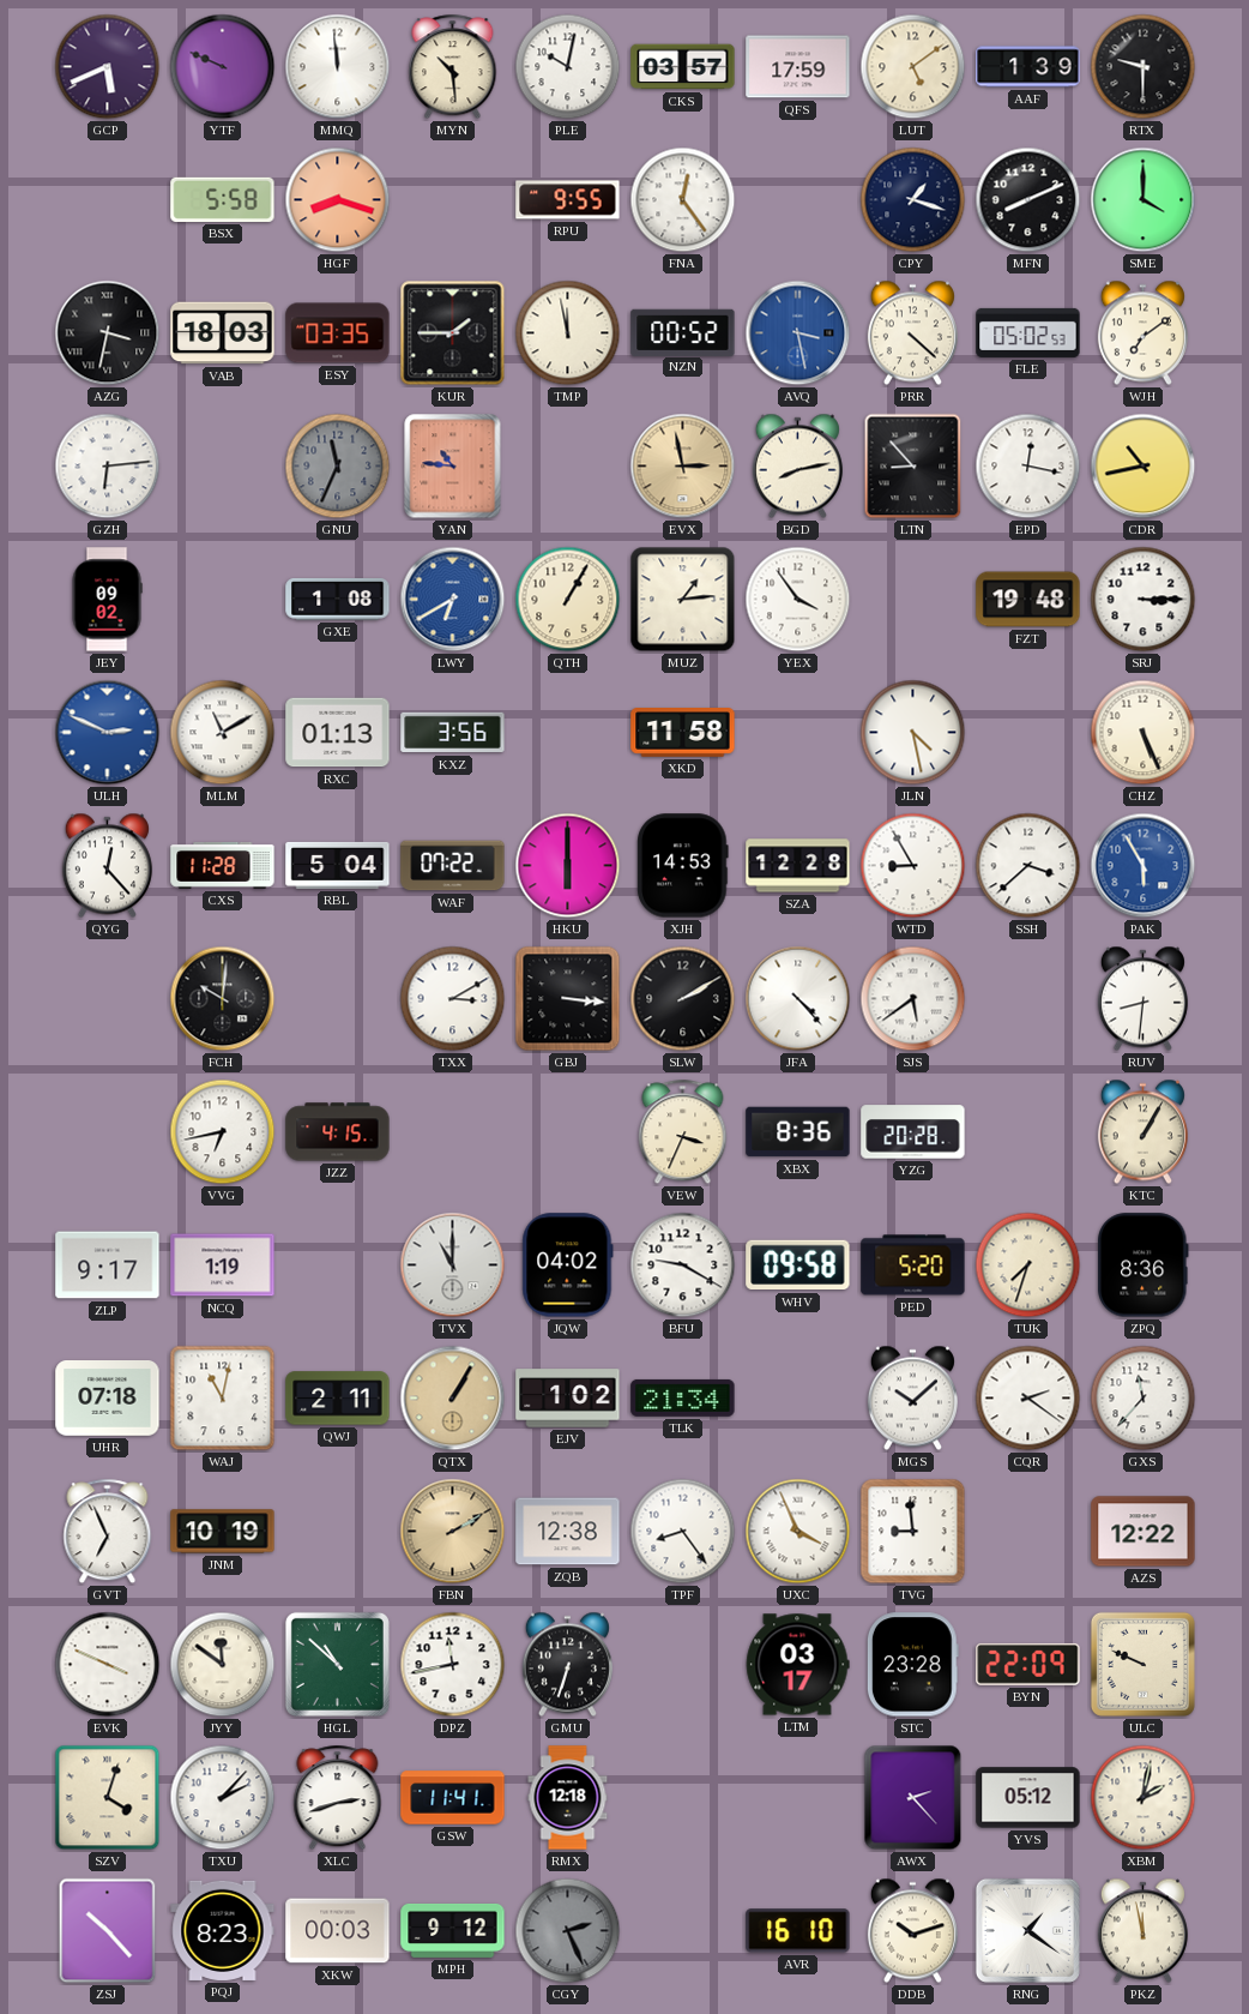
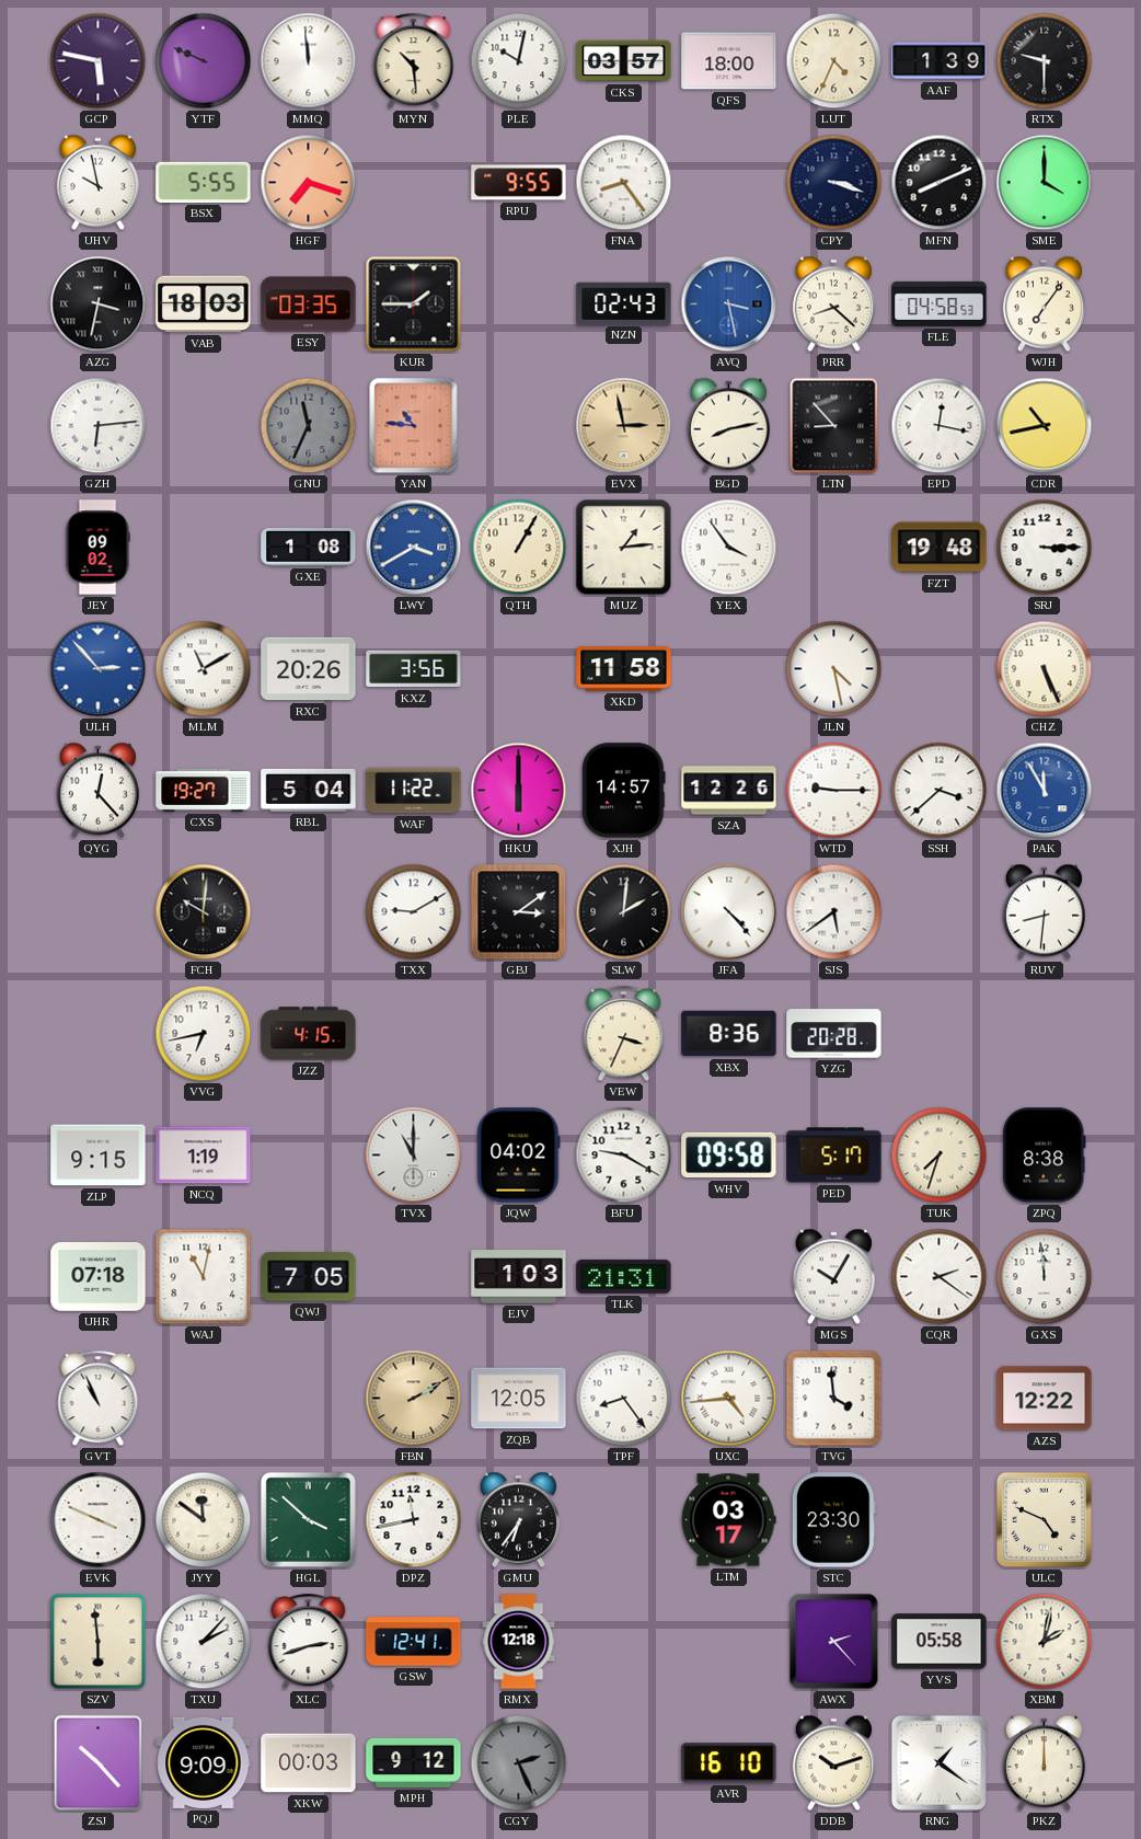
GCP: 5:41 -> 5:47 (99, 61)
QFS: 17:59 -> 18:00 (729, 61)
LUT: 5:09 -> 4:34 (834, 61)
UHV: none -> 9:58 (97, 183)
BSX: 5:58 -> 5:55 (204, 182)
HGF: 8:18 -> 7:18 (309, 183)
FNA: 12:24 -> 8:24 (624, 183)
CPY: 1:18 -> 3:18 (834, 183)
TMP: 11:58 -> none (568, 333)
NZN: 00:52 -> 02:43 (624, 303)
PRR: 4:22 -> 8:22 (833, 304)
FLE: 05:02 -> 04:58 (940, 303)
WJH: 7:09 -> 7:06 (1044, 304)
LWY: 6:40 -> 3:40 (414, 548)
ULH: 2:49 -> 2:53 (99, 669)
RXC: 01:13 -> 20:26 (309, 669)
CXS: 11:28 -> 19:27 (204, 791)
WAF: 07:22 -> 11:22 (414, 791)
XJH: 14:53 -> 14:57 (624, 791)
SZA: 12:28 -> 12:26 (729, 791)
WTD: 8:55 -> 9:15 (834, 791)
PAK: 5:55 -> 11:55 (1045, 791)
TXX: 3:10 -> 9:10 (414, 912)
GBJ: 3:16 -> 3:09 (519, 912)
SLW: 2:10 -> 2:01 (624, 912)
KTC: 1:05 -> none (1142, 1132)
ZLP: 9:17 -> 9:15 (99, 1156)
PED: 5:20 -> 5:17 (834, 1156)
ZPQ: 8:36 -> 8:38 (1045, 1156)
QWJ: 2:11 -> 7:05 (309, 1277)
QTX: 1:05 -> none (453, 1399)
EJV: 1:02 -> 1:03 (519, 1277)
TLK: 21:34 -> 21:31 (624, 1276)
MGS: 10:08 -> 10:05 (833, 1277)
GXS: 11:37 -> 11:59 (1045, 1277)
GVT: 6:56 -> 10:56 (99, 1399)
JNM: 10:19 -> none (223, 1532)
ZQB: 12:38 -> 12:05 (519, 1399)
UXC: 3:56 -> 4:44 (729, 1399)
TVG: 8:59 -> 3:59 (834, 1399)
HGL: 10:52 -> 3:52 (308, 1519)
GMU: 6:33 -> 6:36 (518, 1520)
STC: 23:28 -> 23:30 (833, 1520)
BYN: 22:09 -> none (1028, 1665)
ULC: 9:49 -> 4:49 (1044, 1519)
SZV: 4:03 -> 5:59 (99, 1642)
GSW: 11:41 -> 12:41 (414, 1642)
YVS: 05:12 -> 05:58 (940, 1642)
PQJ: 8:23 -> 9:09 (204, 1762)
PKZ: 11:58 -> 12:00 (1044, 1763)
